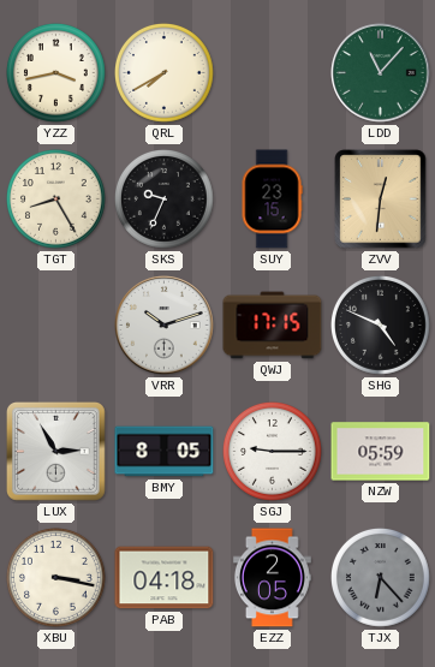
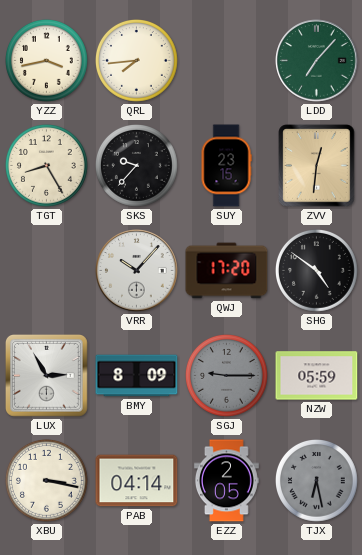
QRL: 7:40 -> 7:44 (137, 61)
LDD: 11:07 -> 7:07 (317, 61)
SKS: 9:34 -> 9:37 (137, 166)
VRR: 10:12 -> 10:07 (137, 271)
QWJ: 17:15 -> 17:20 (227, 271)
SHG: 4:49 -> 4:51 (317, 271)
BMY: 8:05 -> 8:09 (137, 376)
SGJ dial: white -> grey (227, 376)
PAB: 04:18 -> 04:14 (137, 481)
TJX: 6:23 -> 6:28 (317, 481)
